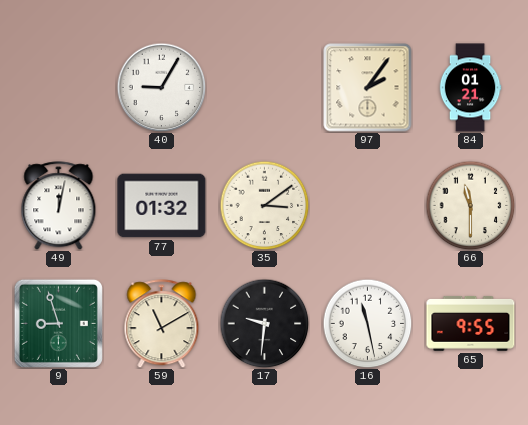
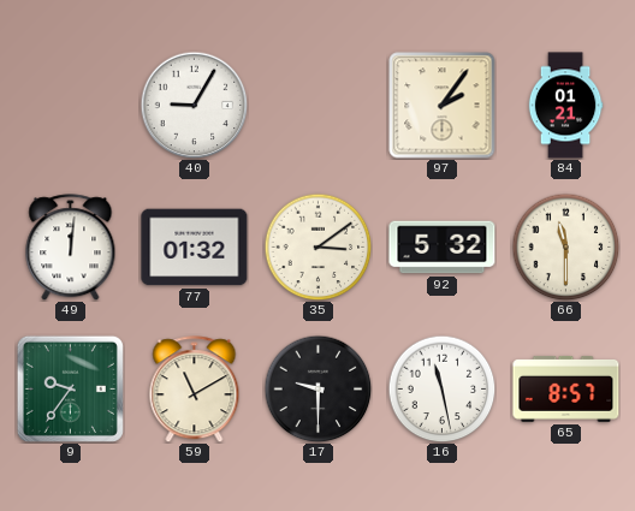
49: 12:02 -> 12:01 (71, 248)
92: none -> 5:32 (443, 248)
9: 8:57 -> 9:36 (70, 388)
17: 9:31 -> 9:30 (317, 388)
65: 9:55 -> 8:57 (566, 388)
